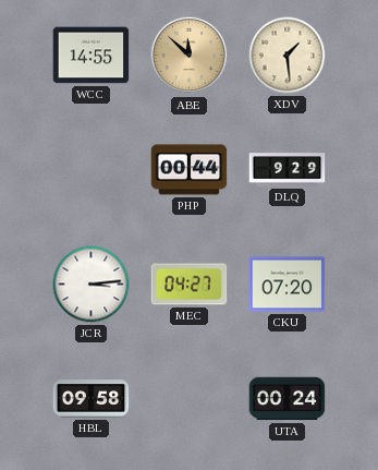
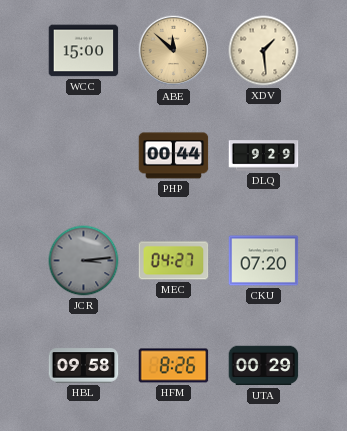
WCC: 14:55 -> 15:00 (84, 51)
JCR dial: white -> grey (84, 261)
HFM: none -> 8:26 (174, 366)
UTA: 00:24 -> 00:29 (264, 366)
